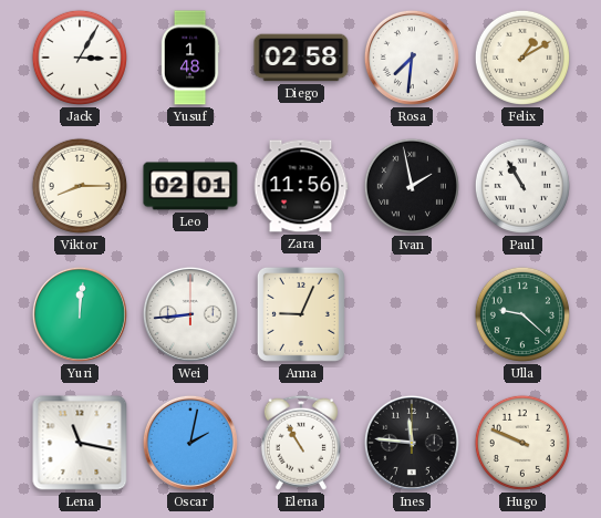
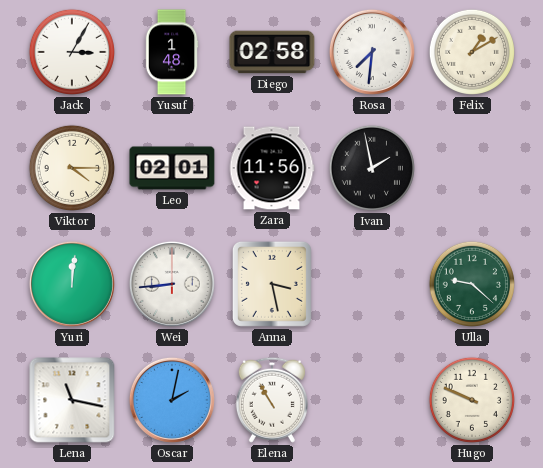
Viktor: 8:15 -> 4:15 (72, 168)
Paul: 10:55 -> none (522, 186)
Anna: 9:04 -> 3:28 (272, 284)
Ines: 11:46 -> none (412, 443)
